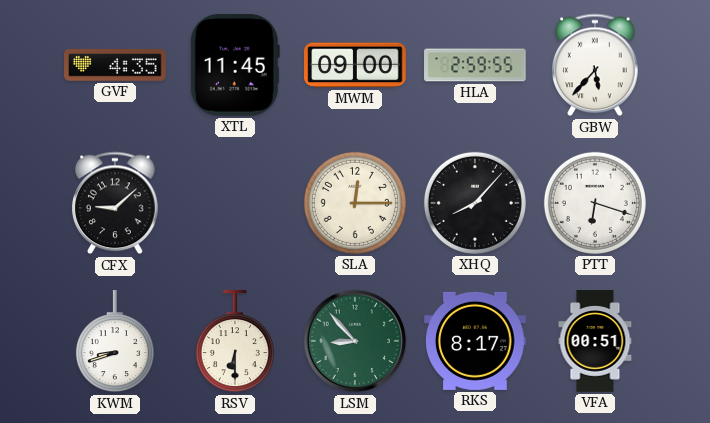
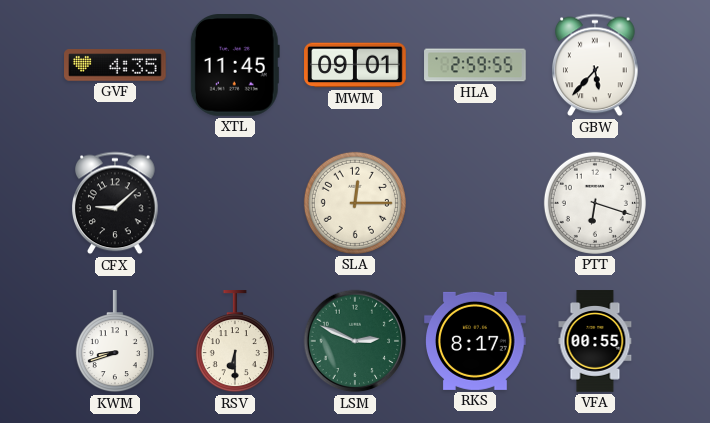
MWM: 09:00 -> 09:01 (355, 65)
XHQ: 8:07 -> none (475, 203)
LSM: 8:53 -> 2:49 (355, 341)
VFA: 00:51 -> 00:55 (595, 341)
